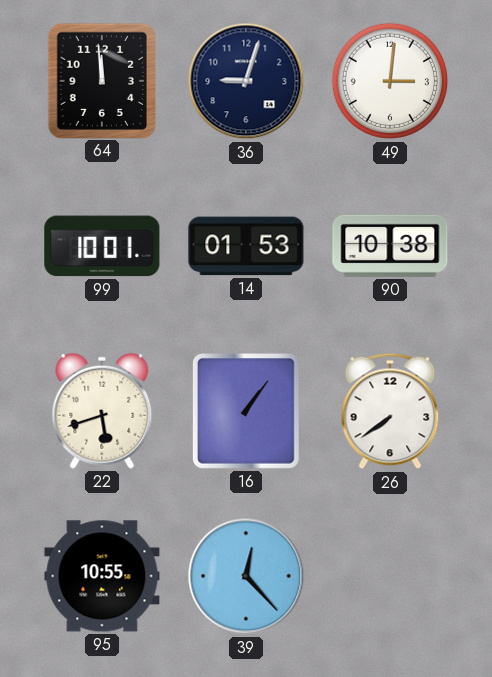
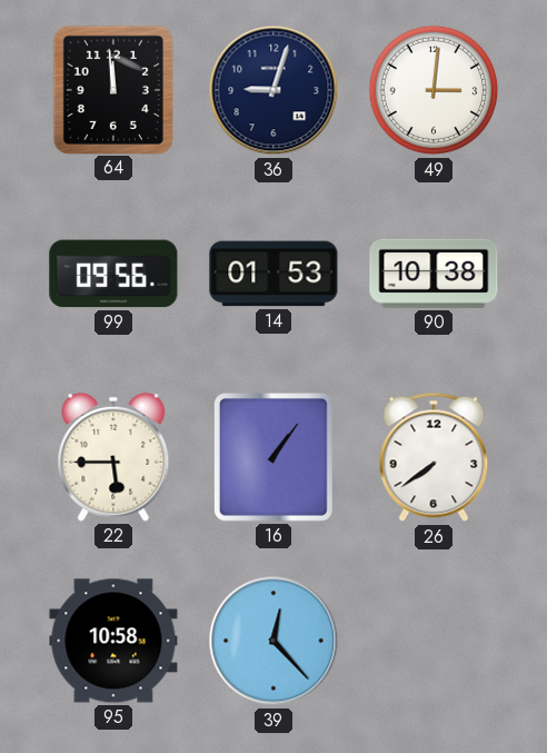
99: 10:01 -> 09:56 (113, 274)
22: 5:42 -> 5:45 (113, 457)
95: 10:55 -> 10:58 (113, 641)
